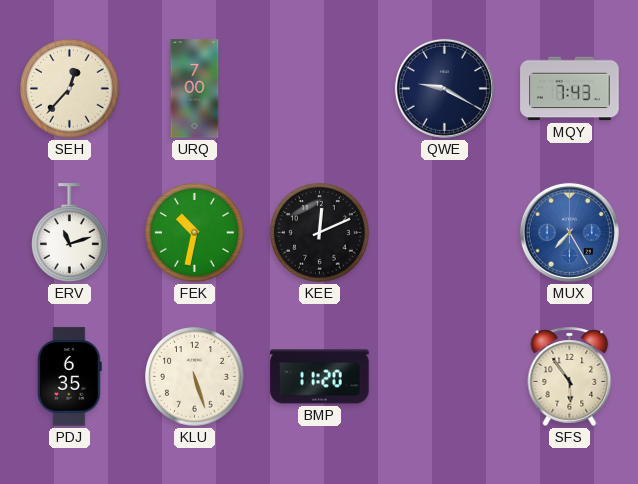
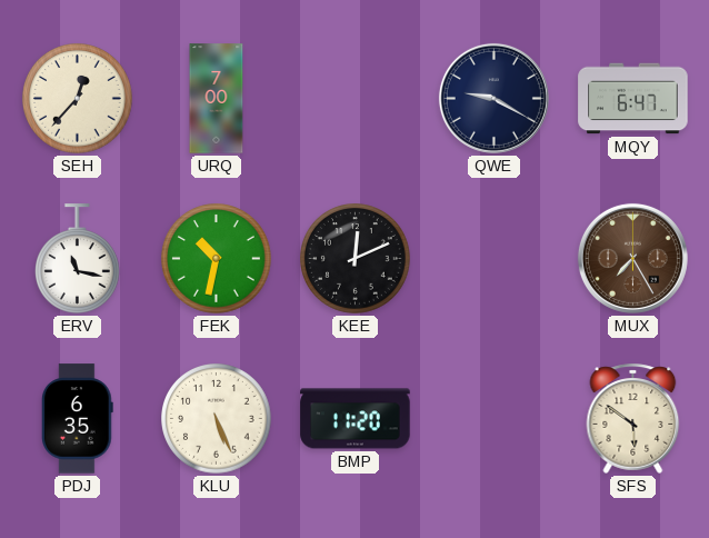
MQY: 7:43 -> 6:47 (633, 99)
ERV: 11:12 -> 11:17 (78, 259)
MUX dial: blue -> brown (632, 258)
KLU: 5:27 -> 5:26 (217, 419)
SFS: 5:54 -> 5:51 (633, 418)
